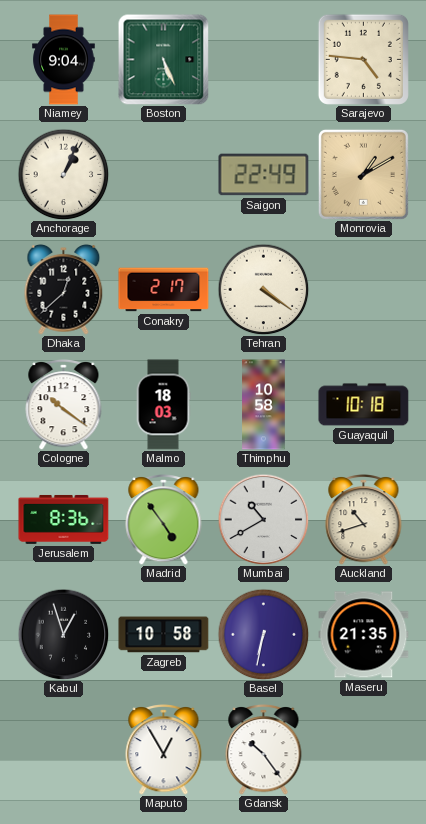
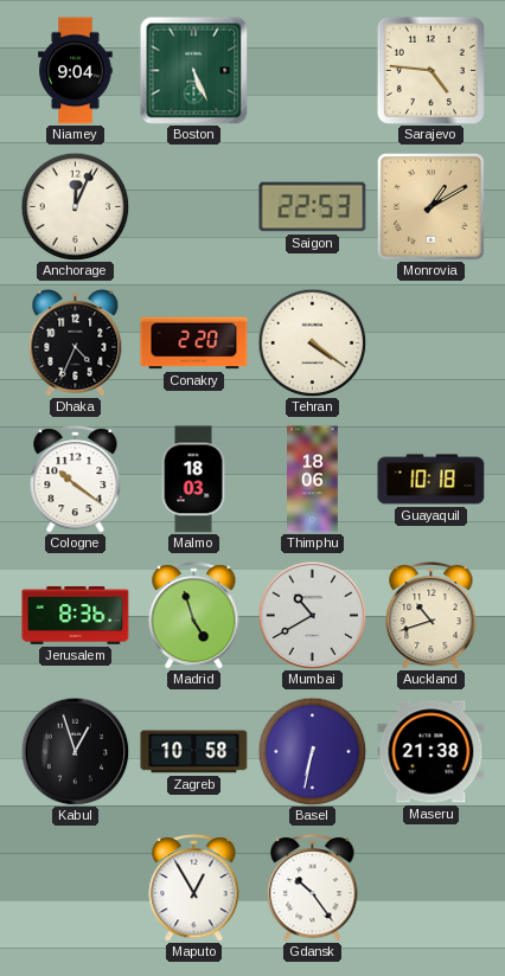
Anchorage: 1:04 -> 12:04 (75, 206)
Saigon: 22:49 -> 22:53 (313, 207)
Dhaka: 12:38 -> 4:34 (76, 342)
Conakry: 2:17 -> 2:20 (194, 343)
Thimphu: 10:58 -> 18:06 (313, 480)
Madrid: 4:54 -> 4:57 (194, 616)
Maseru: 21:35 -> 21:38 (432, 752)
